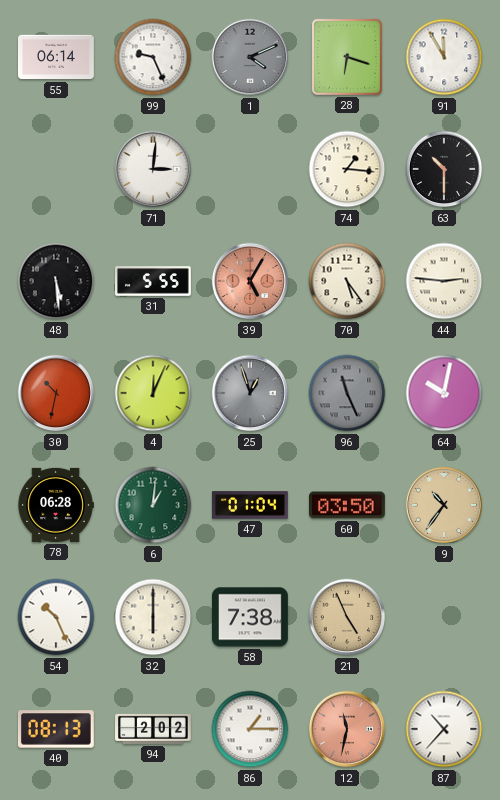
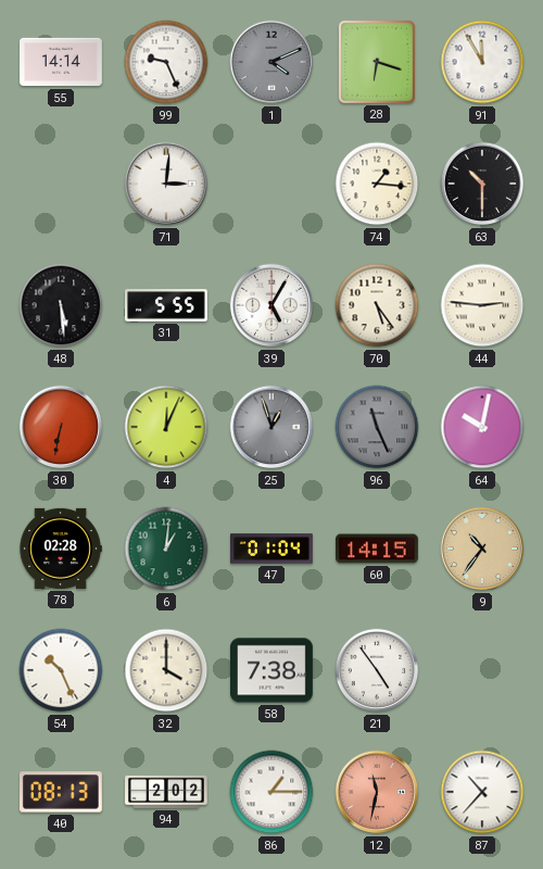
55: 06:14 -> 14:14 (62, 62)
39 dial: salmon -> white (271, 305)
30: 10:32 -> 6:32 (61, 427)
78: 06:28 -> 02:28 (61, 549)
60: 03:50 -> 14:15 (378, 549)
32: 6:00 -> 4:00 (166, 670)
21: 4:56 -> 4:54 (377, 670)
21 dial: champagne -> white (377, 670)
